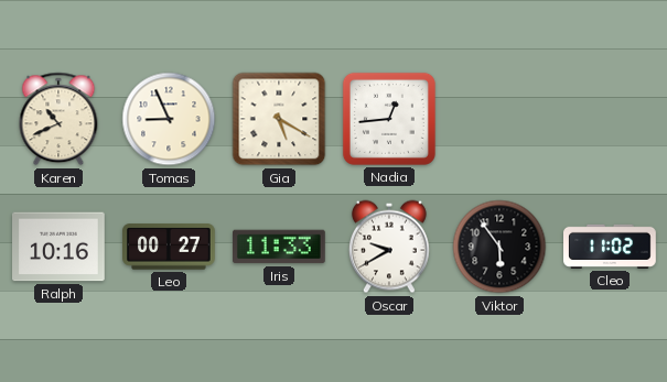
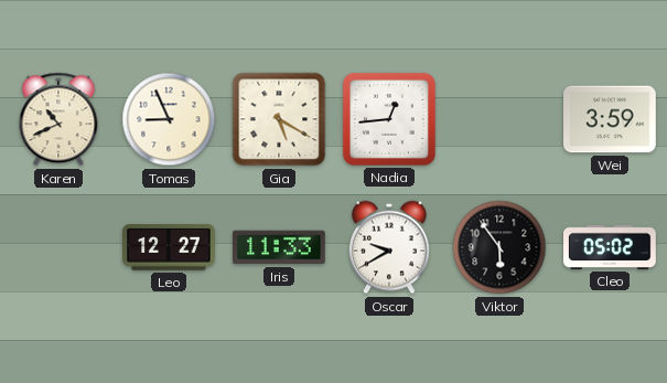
Wei: none -> 3:59 (611, 119)
Ralph: 10:16 -> none (60, 247)
Leo: 00:27 -> 12:27 (170, 247)
Cleo: 11:02 -> 05:02 (610, 247)
